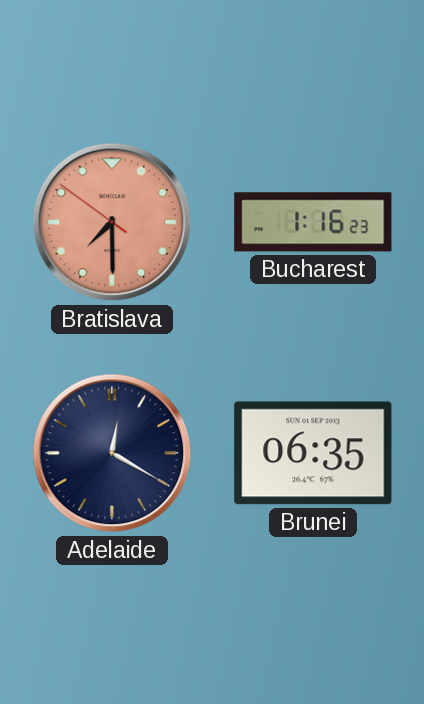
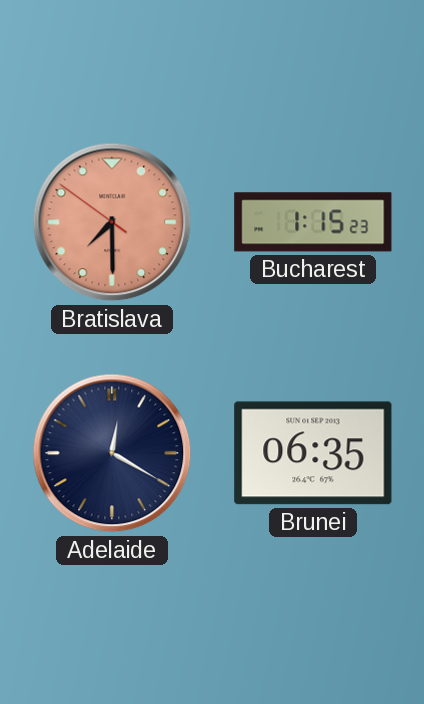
Bucharest: 1:16 -> 1:15 (313, 222)
